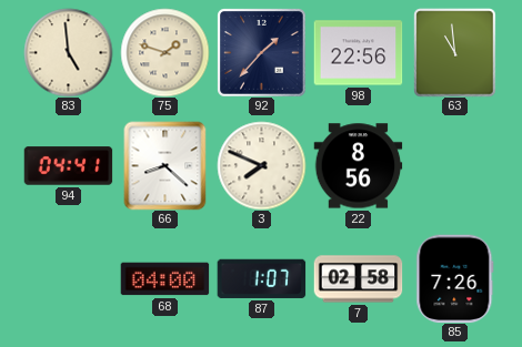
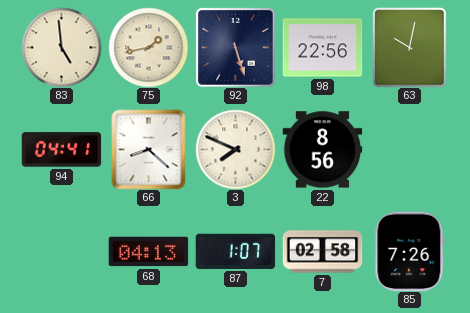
75: 1:48 -> 1:43 (148, 47)
92: 1:37 -> 5:27 (235, 47)
63: 10:59 -> 10:02 (410, 47)
68: 04:00 -> 04:13 (148, 252)
